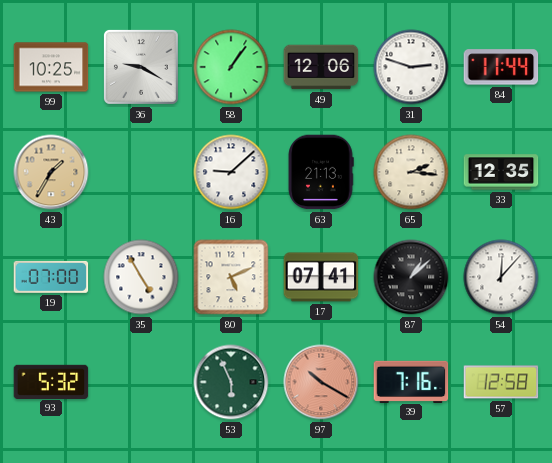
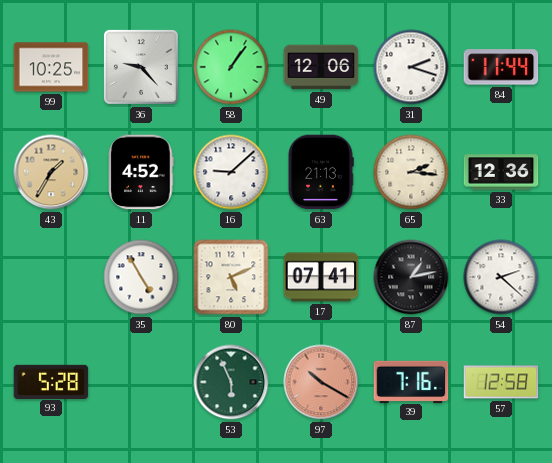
36: 9:20 -> 9:23 (141, 67)
31: 2:48 -> 2:18 (411, 67)
11: none -> 4:52 (141, 172)
33: 12:35 -> 12:36 (501, 172)
19: 07:00 -> none (51, 277)
87: 1:08 -> 1:13 (411, 277)
54: 12:07 -> 2:22 (501, 277)
93: 5:32 -> 5:28 (51, 381)
